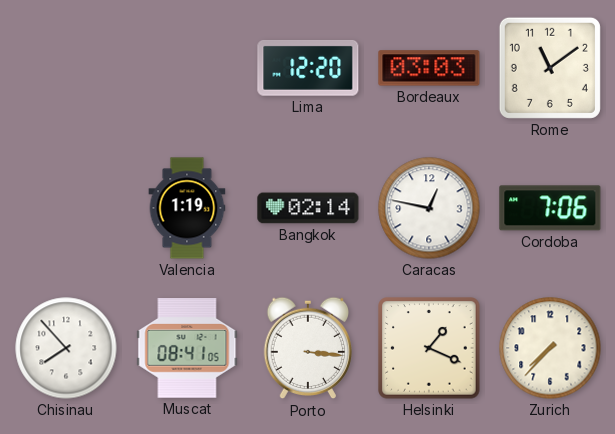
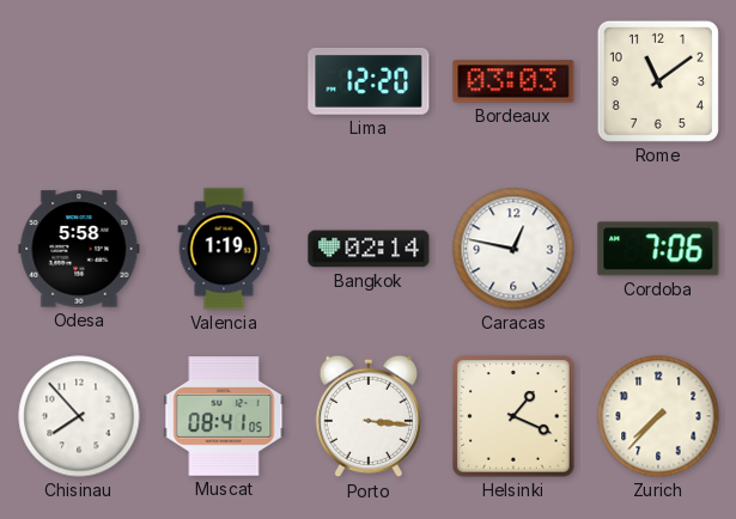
Odesa: none -> 5:58 (79, 249)
